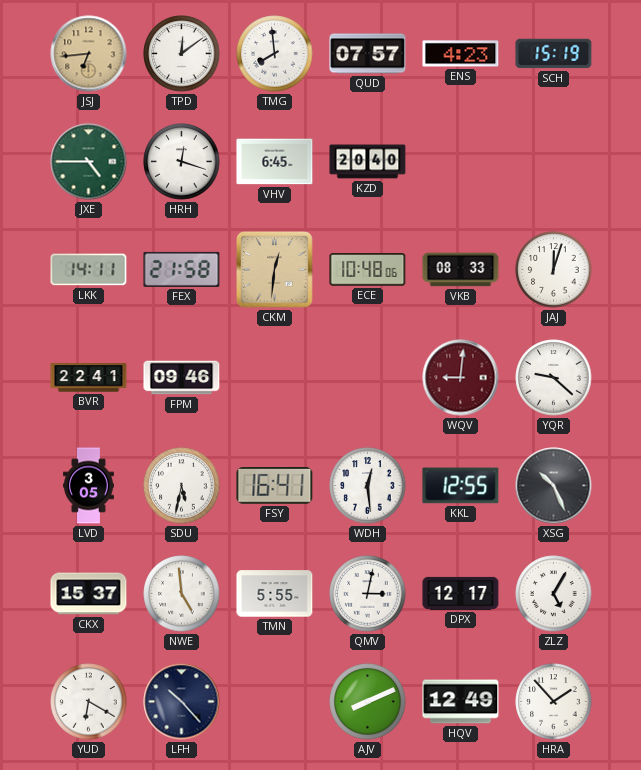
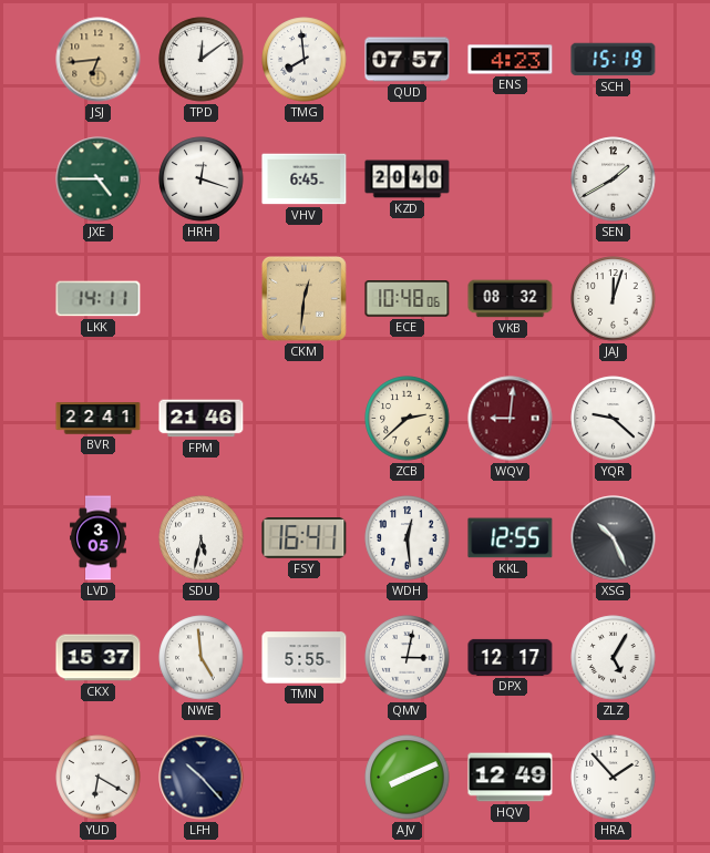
SEN: none -> 1:40 (614, 179)
FEX: 21:58 -> none (182, 269)
VKB: 08:33 -> 08:32 (511, 299)
FPM: 09:46 -> 21:46 (202, 419)
ZCB: none -> 2:38 (408, 419)
